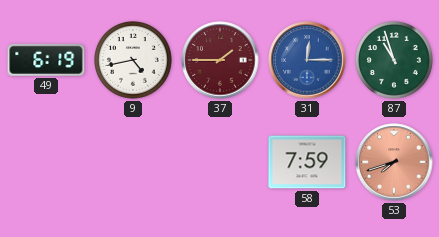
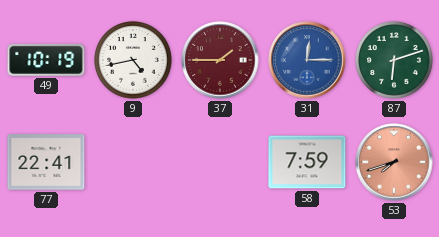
49: 6:19 -> 10:19 (46, 60)
87: 10:57 -> 6:12 (394, 60)
77: none -> 22:41 (46, 162)
